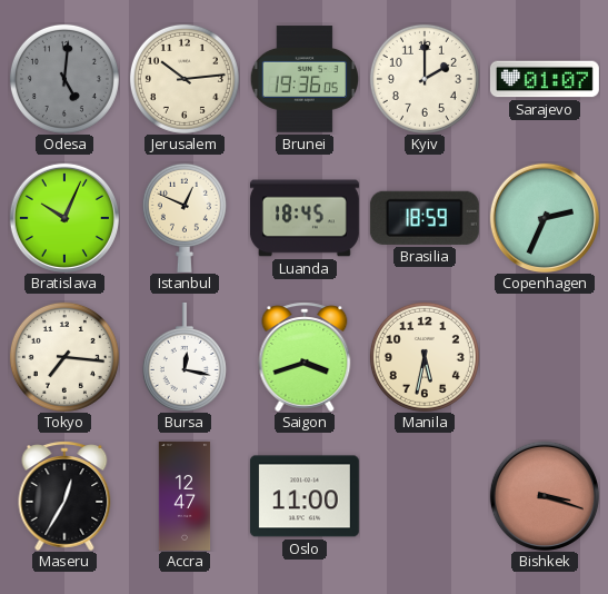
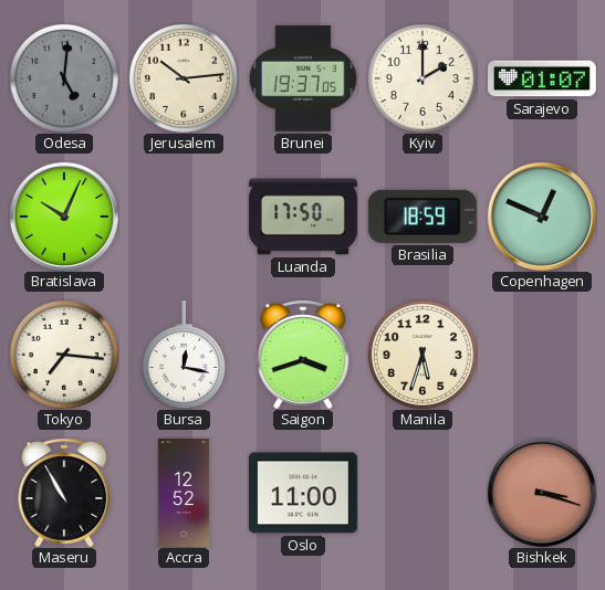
Brunei: 19:36 -> 19:37 (303, 78)
Istanbul: 12:49 -> none (185, 218)
Luanda: 18:45 -> 17:50 (303, 217)
Copenhagen: 2:34 -> 12:49 (542, 217)
Manila: 5:32 -> 5:33 (423, 355)
Maseru: 12:35 -> 10:55 (64, 493)
Accra: 12:47 -> 12:52 (184, 493)
